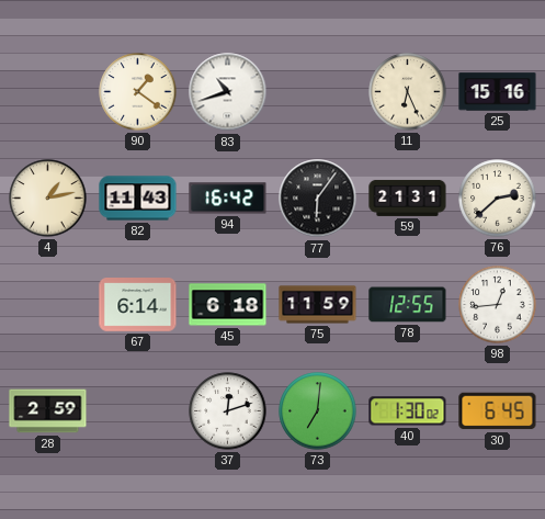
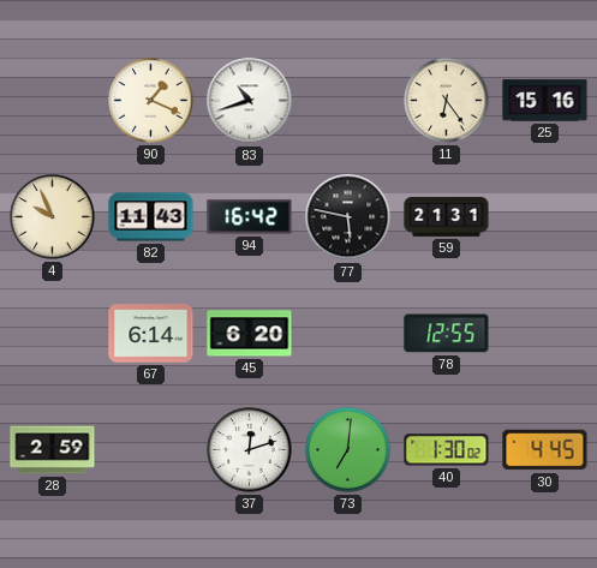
90: 1:21 -> 1:19 (151, 101)
11: 6:26 -> 6:24 (447, 101)
4: 1:13 -> 9:56 (53, 217)
77: 6:06 -> 5:47 (348, 217)
76: 2:38 -> none (498, 199)
45: 6:18 -> 6:20 (250, 334)
75: 11:59 -> none (318, 305)
98: 12:44 -> none (498, 305)
30: 6:45 -> 4:45 (545, 450)
